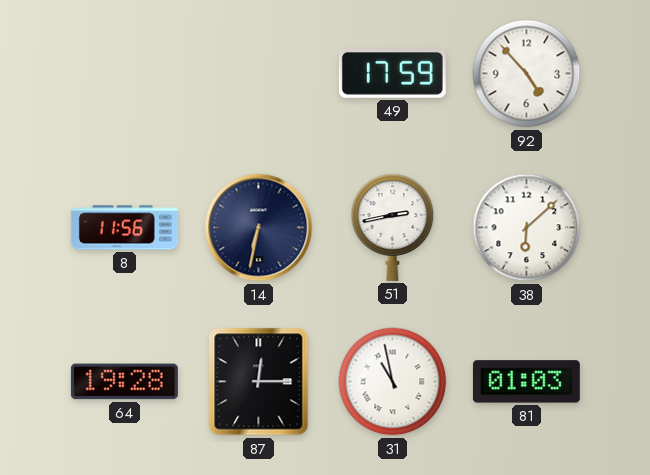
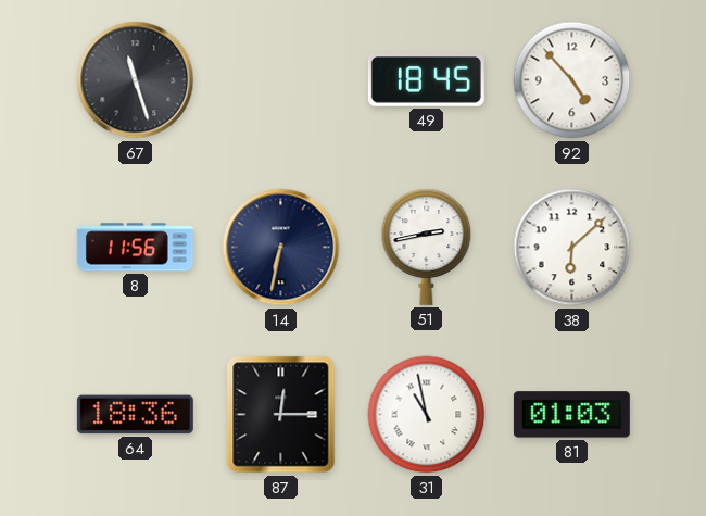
67: none -> 11:27 (136, 80)
49: 17:59 -> 18:45 (426, 80)
64: 19:28 -> 18:36 (135, 415)
